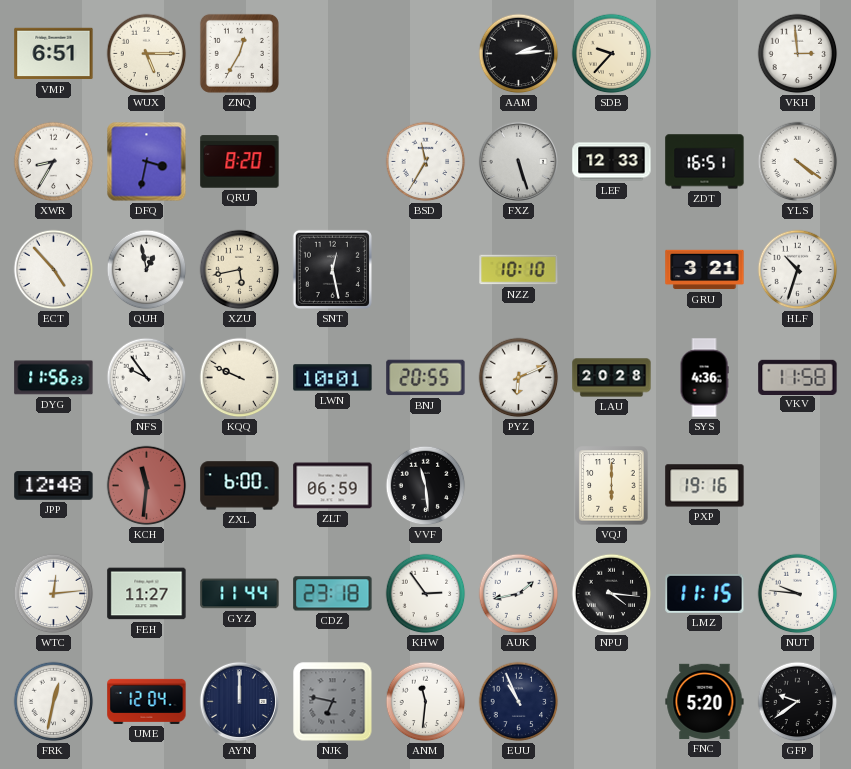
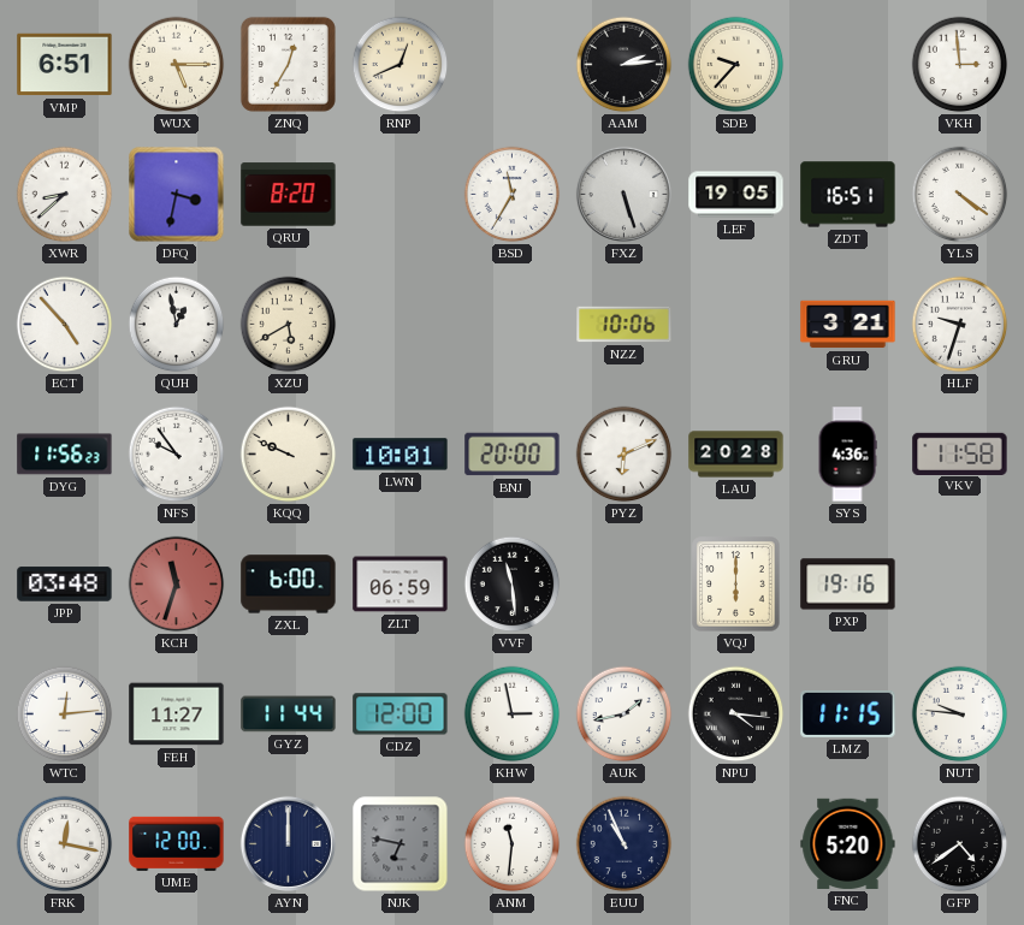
RNP: none -> 12:41 (401, 65)
XWR: 8:35 -> 8:38 (65, 195)
LEF: 12:33 -> 19:05 (736, 195)
XZU: 5:43 -> 5:40 (289, 325)
SNT: 12:28 -> none (332, 269)
NZZ: 10:10 -> 10:06 (625, 325)
HLF: 10:33 -> 9:33 (960, 325)
BNJ: 20:55 -> 20:00 (513, 455)
JPP: 12:48 -> 03:48 (65, 585)
KCH: 11:31 -> 11:33 (177, 585)
CDZ: 23:18 -> 12:00 (401, 714)
KHW: 2:54 -> 2:58 (513, 714)
FRK: 12:32 -> 12:17 (65, 844)
UME: 12:04 -> 12:00 (177, 843)
GFP: 9:39 -> 4:39 (960, 844)
